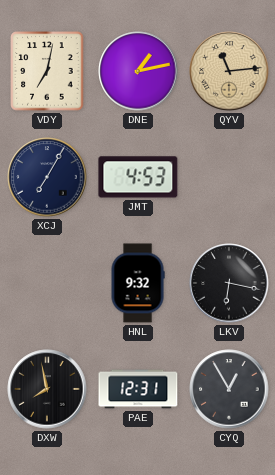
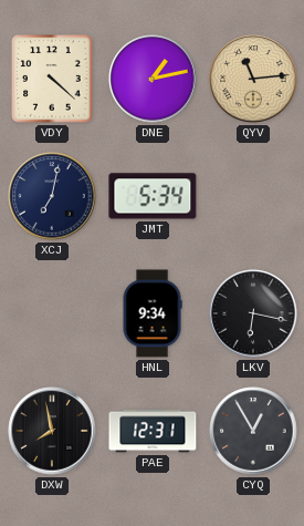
VDY: 7:02 -> 4:22 (52, 79)
XCJ: 7:05 -> 7:02 (52, 196)
JMT: 4:53 -> 5:34 (153, 196)
HNL: 9:32 -> 9:34 (153, 313)
